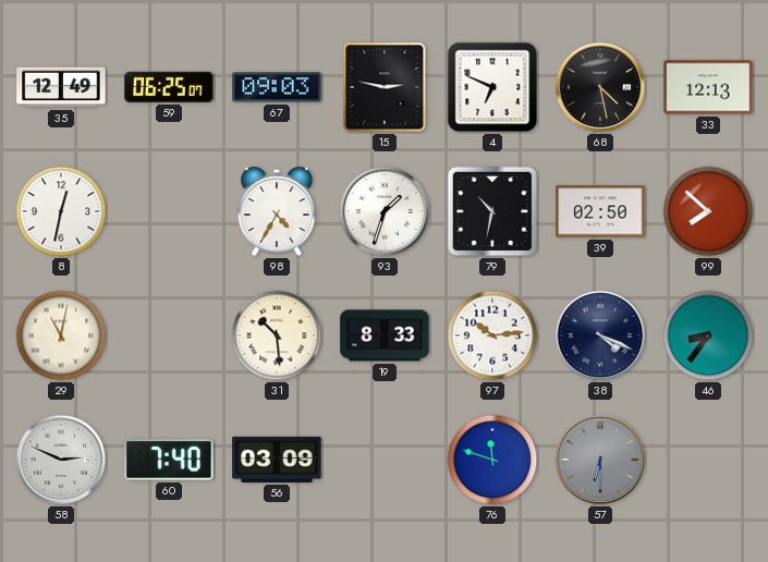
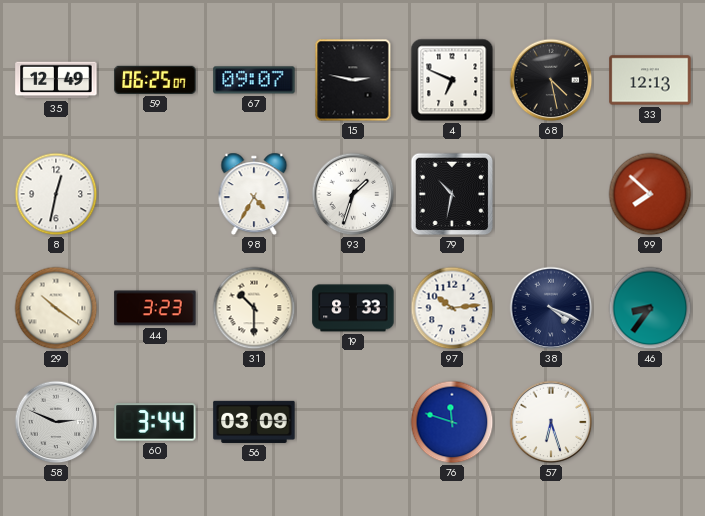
67: 09:03 -> 09:07 (254, 80)
39: 02:50 -> none (600, 211)
29: 11:02 -> 10:21 (56, 308)
44: none -> 3:23 (155, 308)
31: 10:29 -> 10:30 (254, 308)
60: 7:40 -> 3:44 (155, 422)
57: 6:30 -> 6:27 (551, 422)
57 dial: grey -> white (551, 422)
